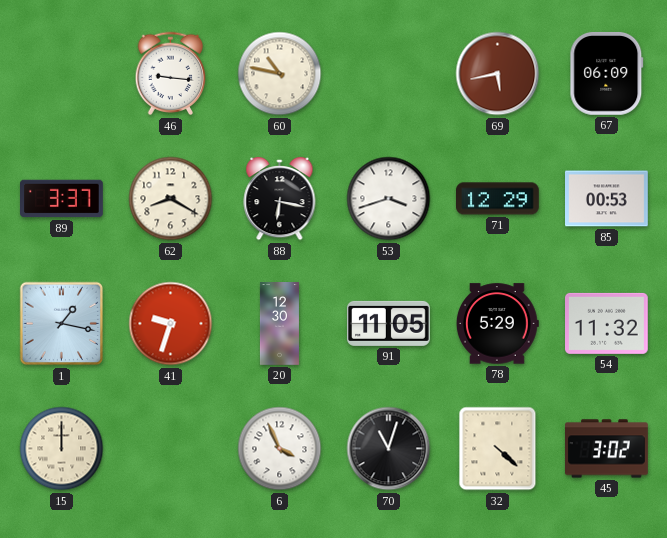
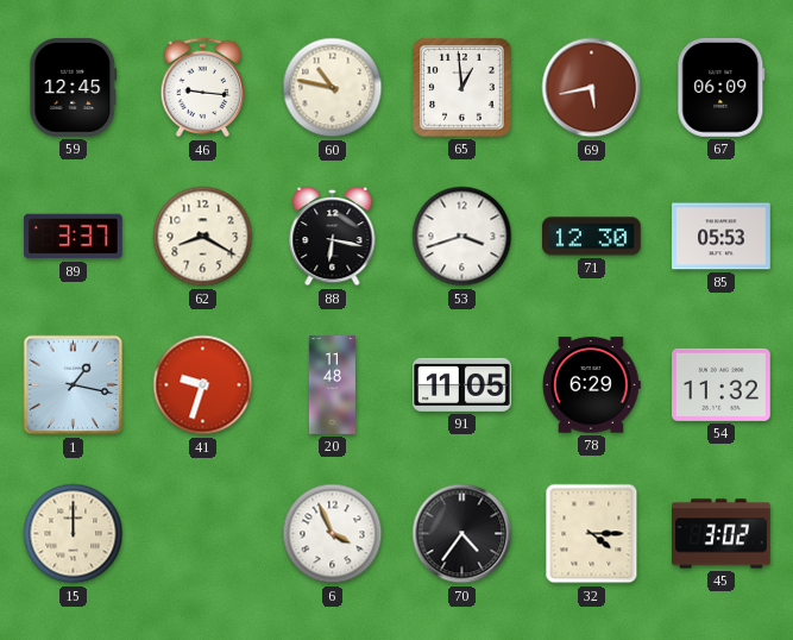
59: none -> 12:45 (74, 88)
65: none -> 12:59 (462, 88)
71: 12:29 -> 12:30 (592, 237)
85: 00:53 -> 05:53 (722, 237)
20: 12:30 -> 11:48 (332, 385)
78: 5:29 -> 6:29 (591, 385)
70: 11:03 -> 4:36 (462, 534)
32: 4:22 -> 4:15 (592, 534)
